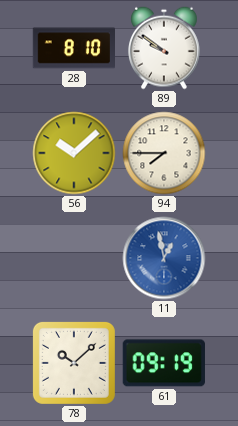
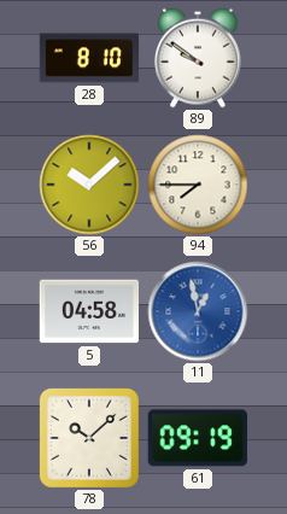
5: none -> 04:58 (89, 311)
